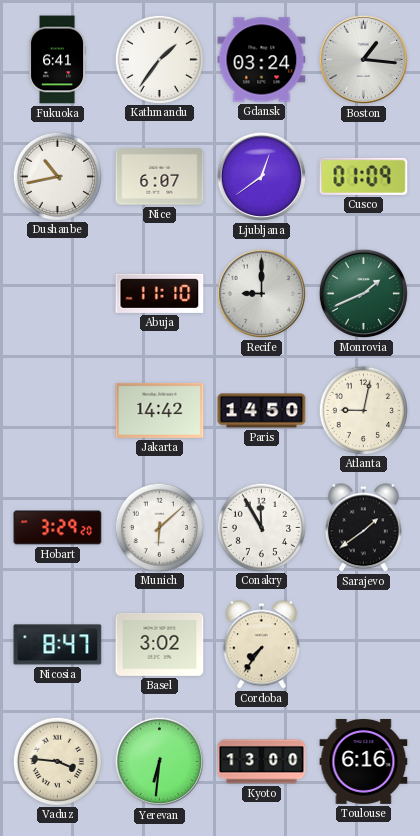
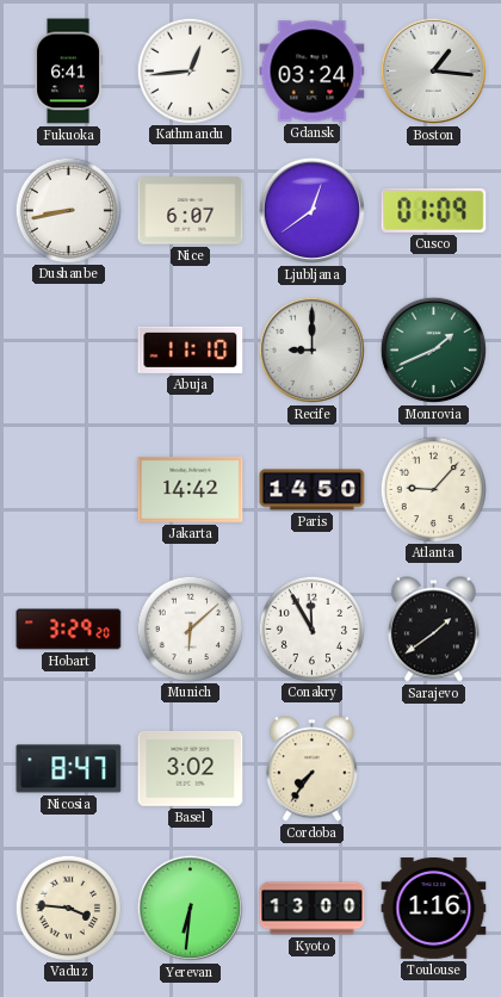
Kathmandu: 1:36 -> 12:44 (190, 70)
Dushanbe: 10:43 -> 8:43 (68, 210)
Atlanta: 9:02 -> 9:07 (433, 489)
Toulouse: 6:16 -> 1:16 (434, 909)
